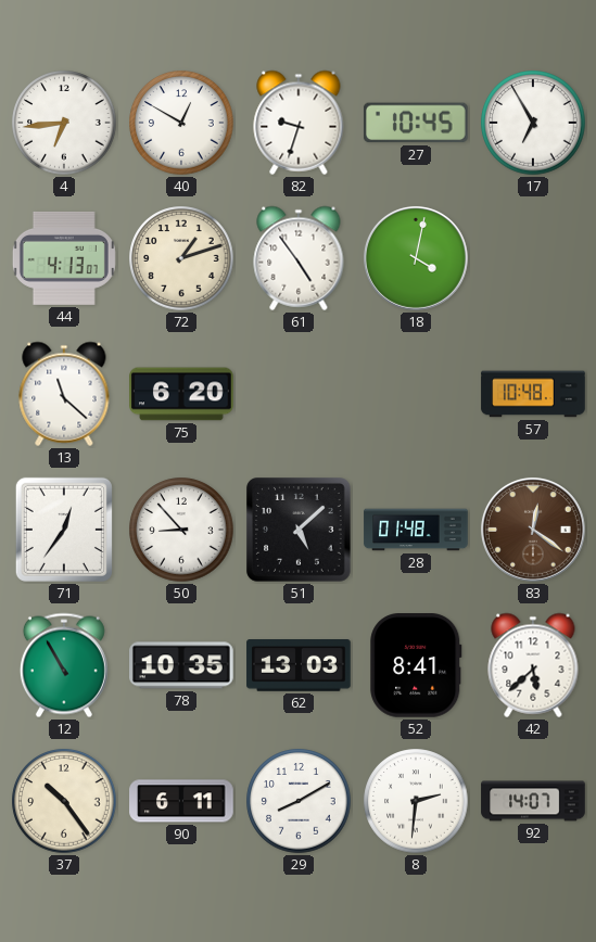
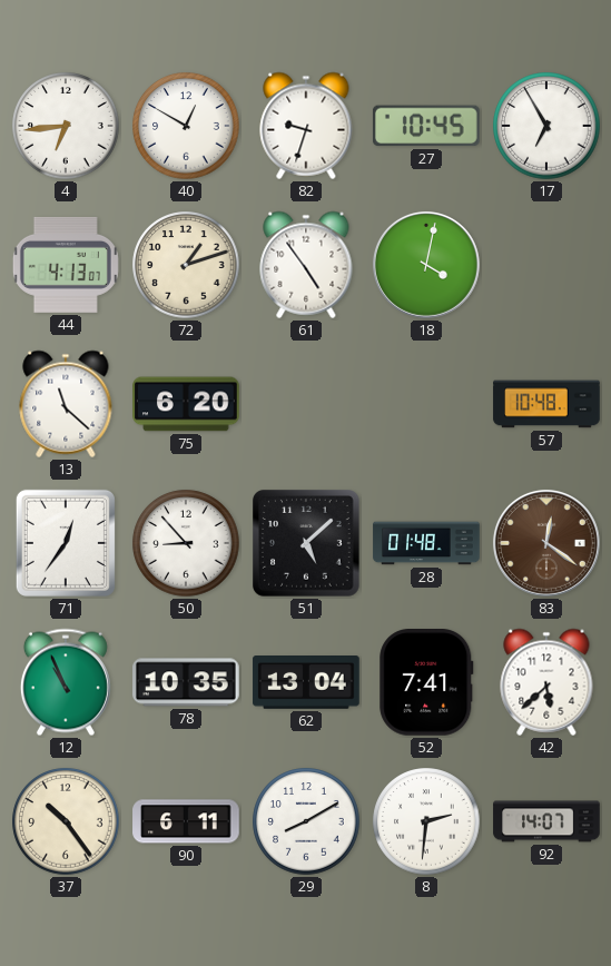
12: 10:55 -> 10:56 (66, 682)
62: 13:03 -> 13:04 (306, 682)
52: 8:41 -> 7:41 (426, 683)
